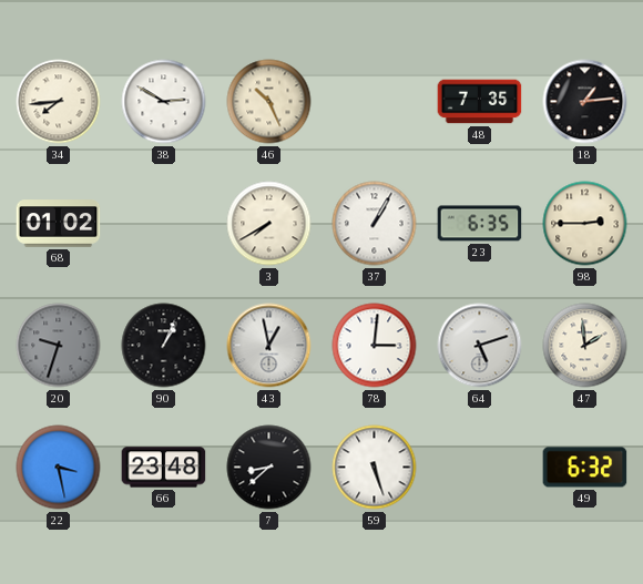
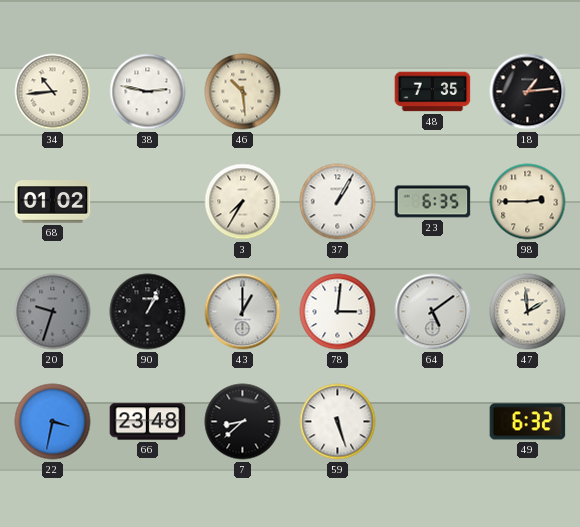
34: 7:44 -> 10:44 (53, 92)
38: 2:50 -> 2:47 (148, 92)
46: 10:26 -> 10:29 (243, 92)
3: 7:40 -> 7:35 (243, 202)
43: 12:58 -> 1:00 (243, 312)
64: 5:12 -> 5:09 (433, 312)
22: 3:28 -> 3:32 (53, 422)
